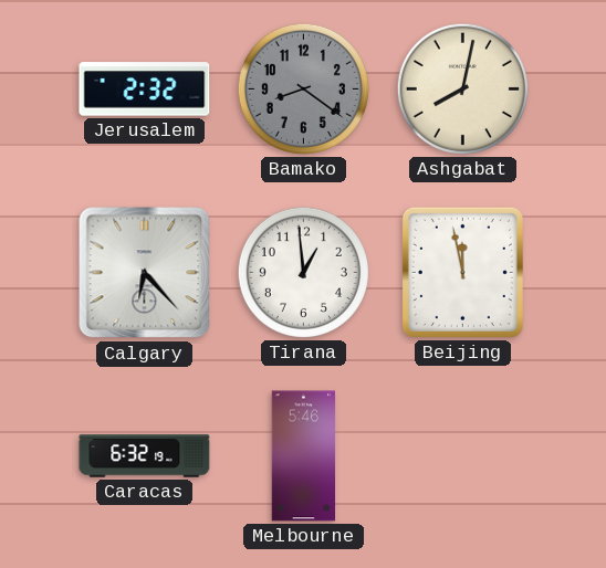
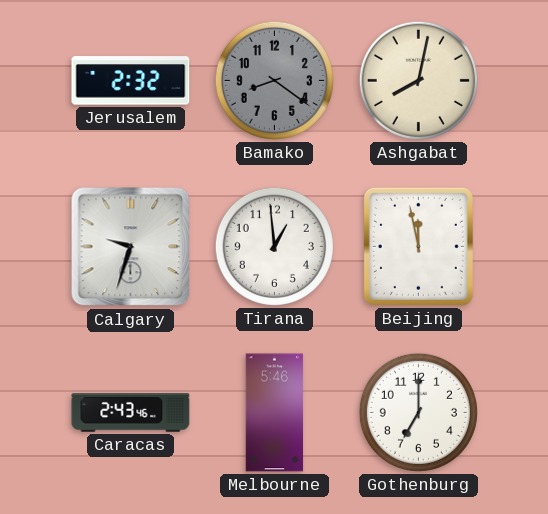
Calgary: 6:23 -> 9:33 (131, 247)
Caracas: 6:32 -> 2:43 (131, 413)
Gothenburg: none -> 7:00 (418, 412)
